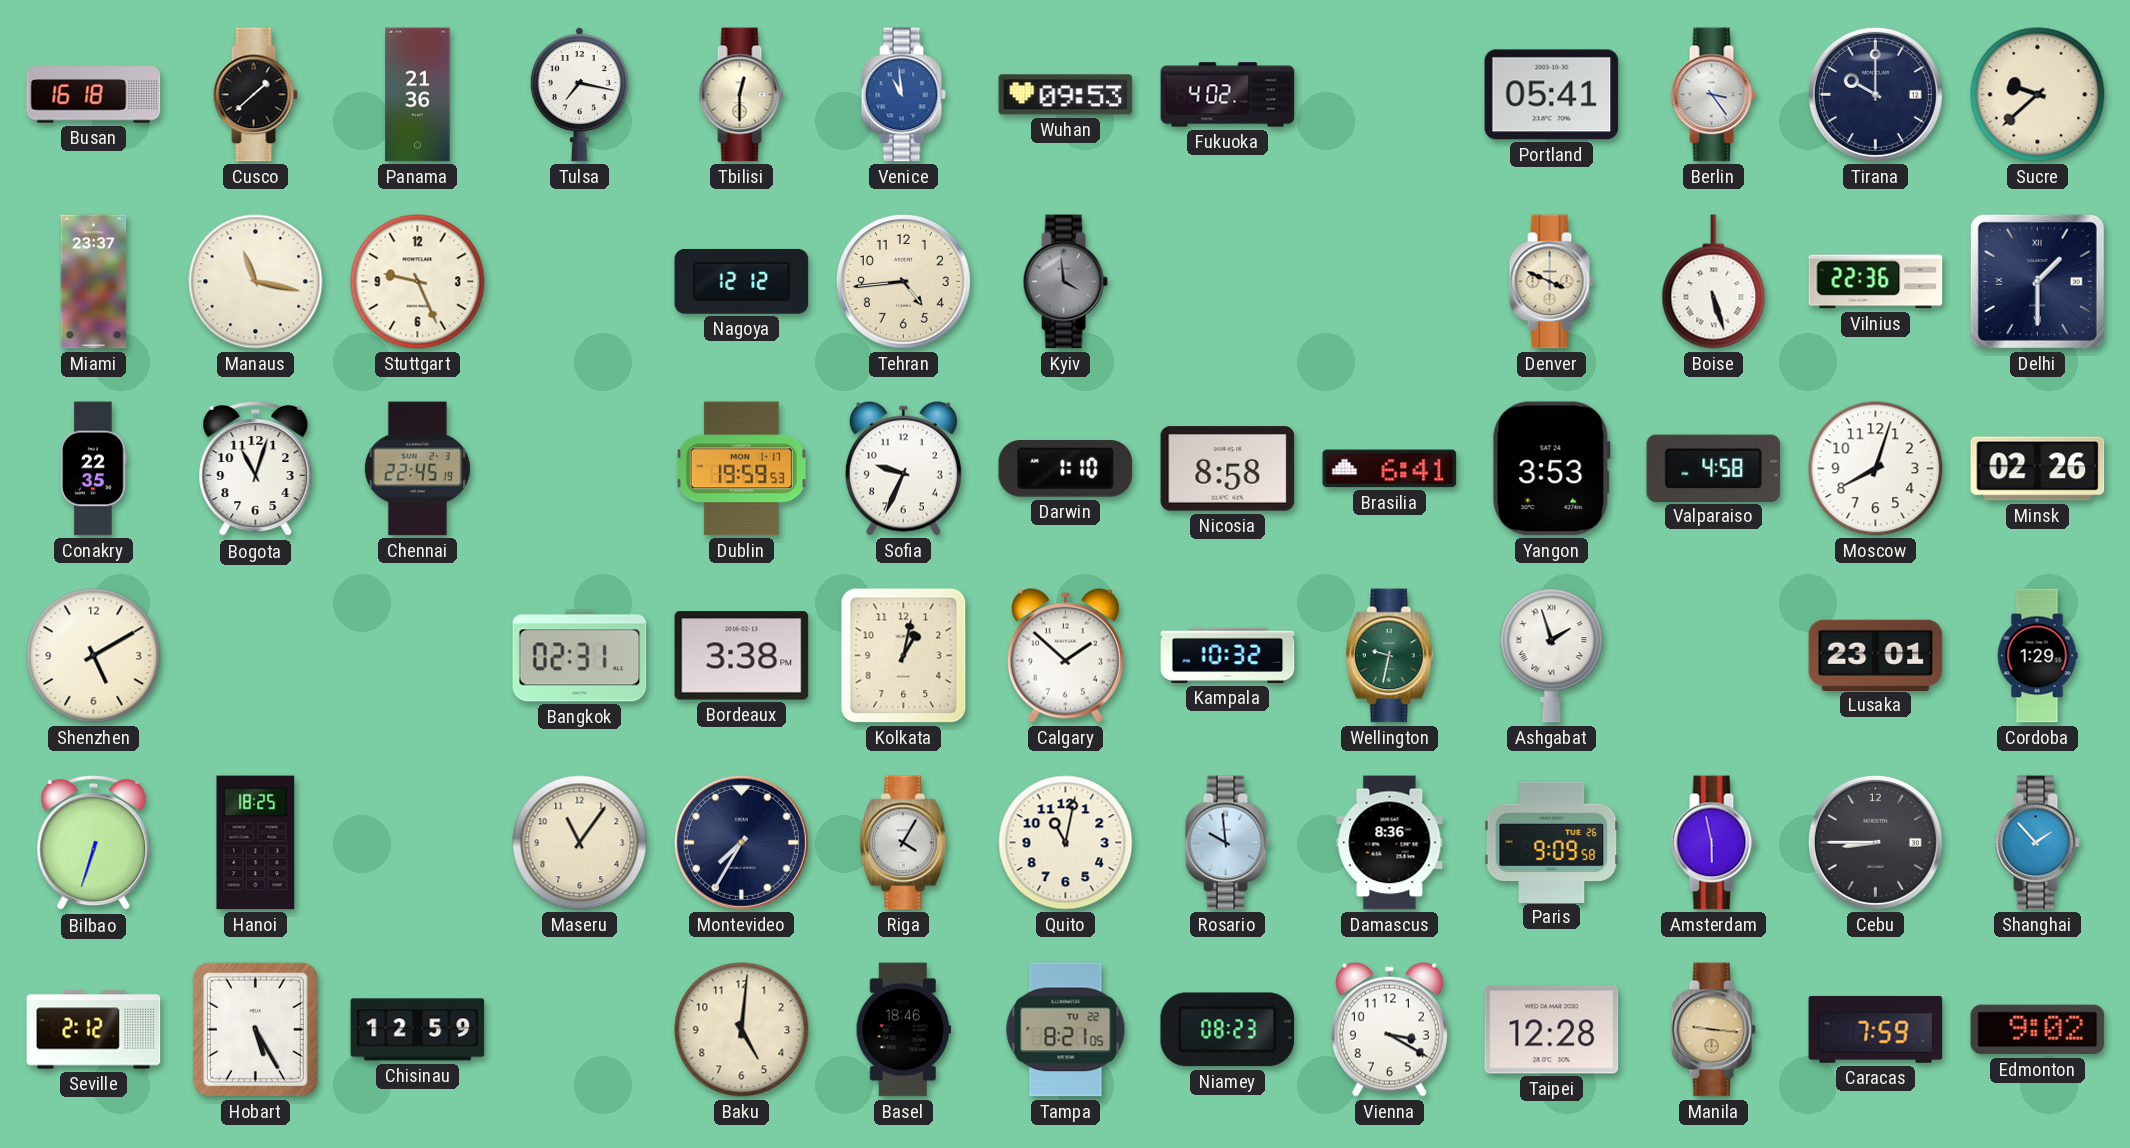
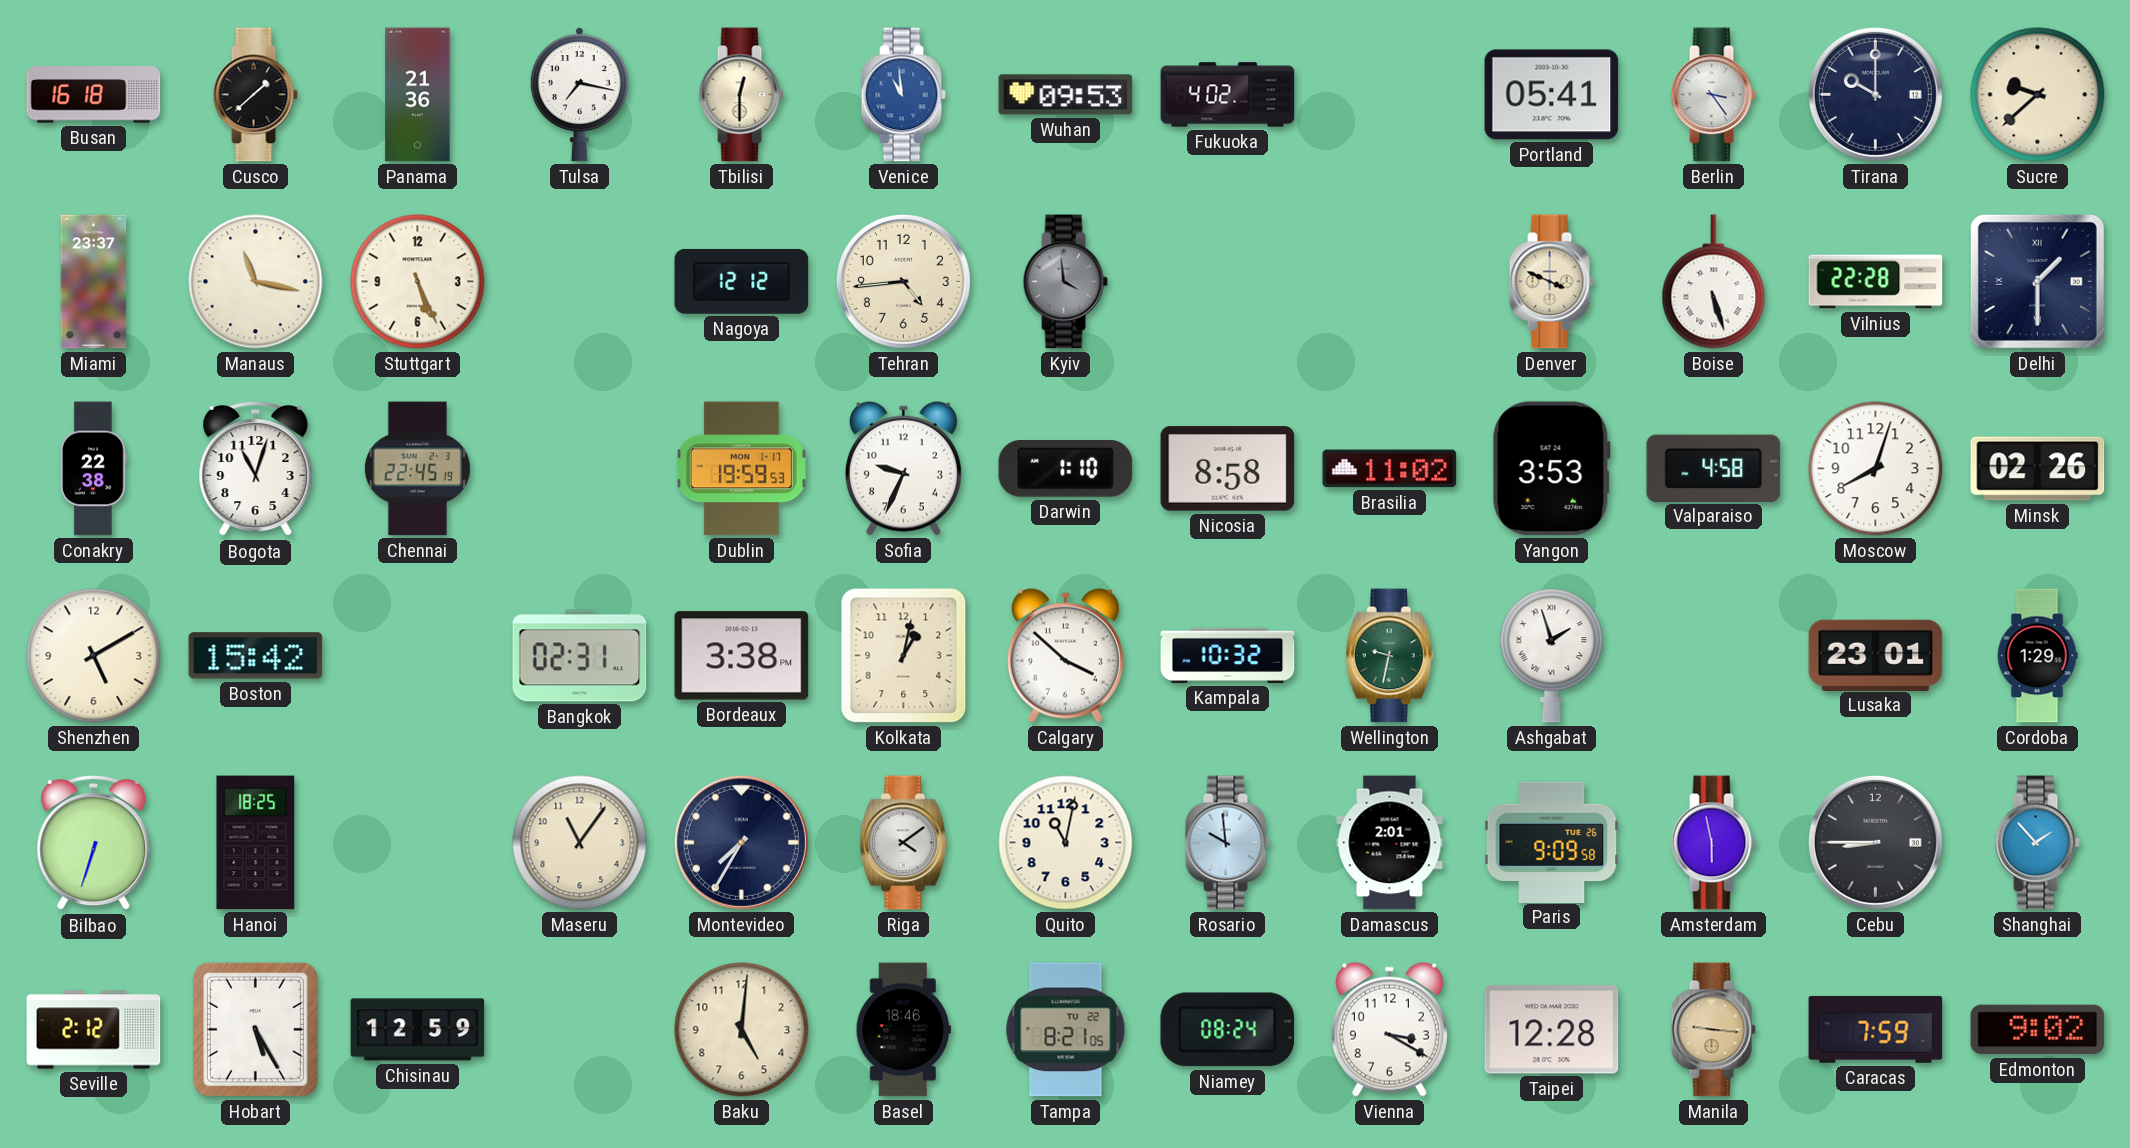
Stuttgart: 9:26 -> 5:26 (418, 282)
Vilnius: 22:36 -> 22:28 (1876, 282)
Conakry: 22:35 -> 22:38 (94, 469)
Brasilia: 6:41 -> 11:02 (1390, 469)
Boston: none -> 15:42 (256, 656)
Calgary: 1:52 -> 3:52 (1065, 655)
Riga: 4:05 -> 4:09 (904, 843)
Damascus: 8:36 -> 2:01 (1390, 843)
Niamey: 08:23 -> 08:24 (1228, 1030)
